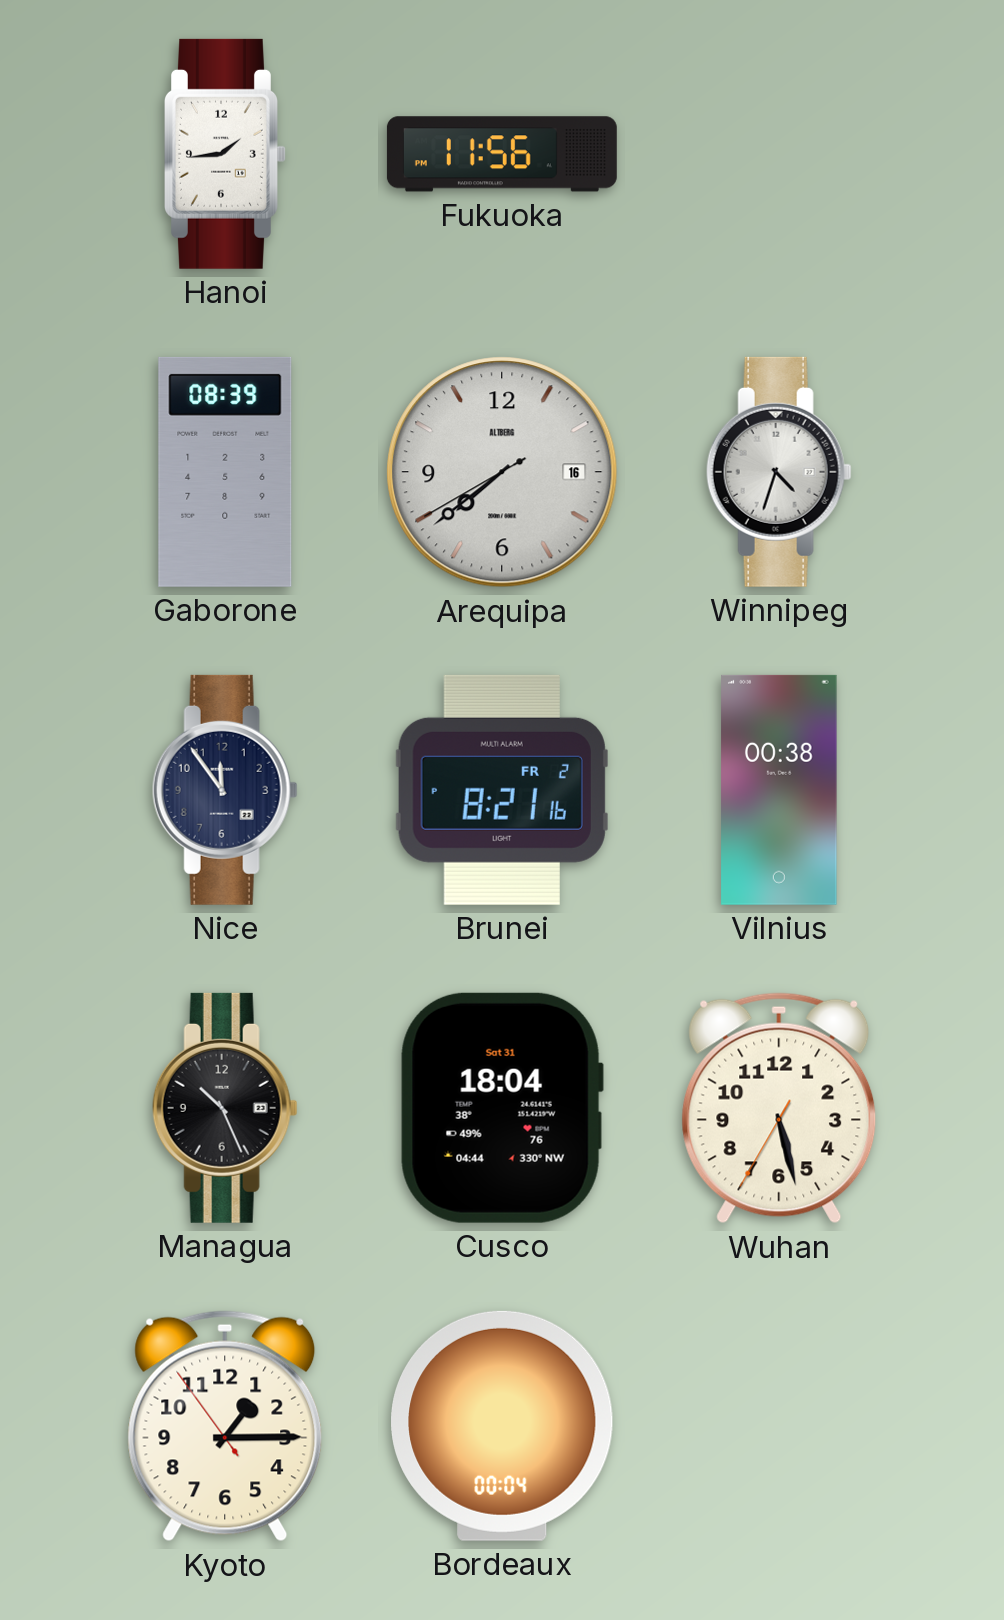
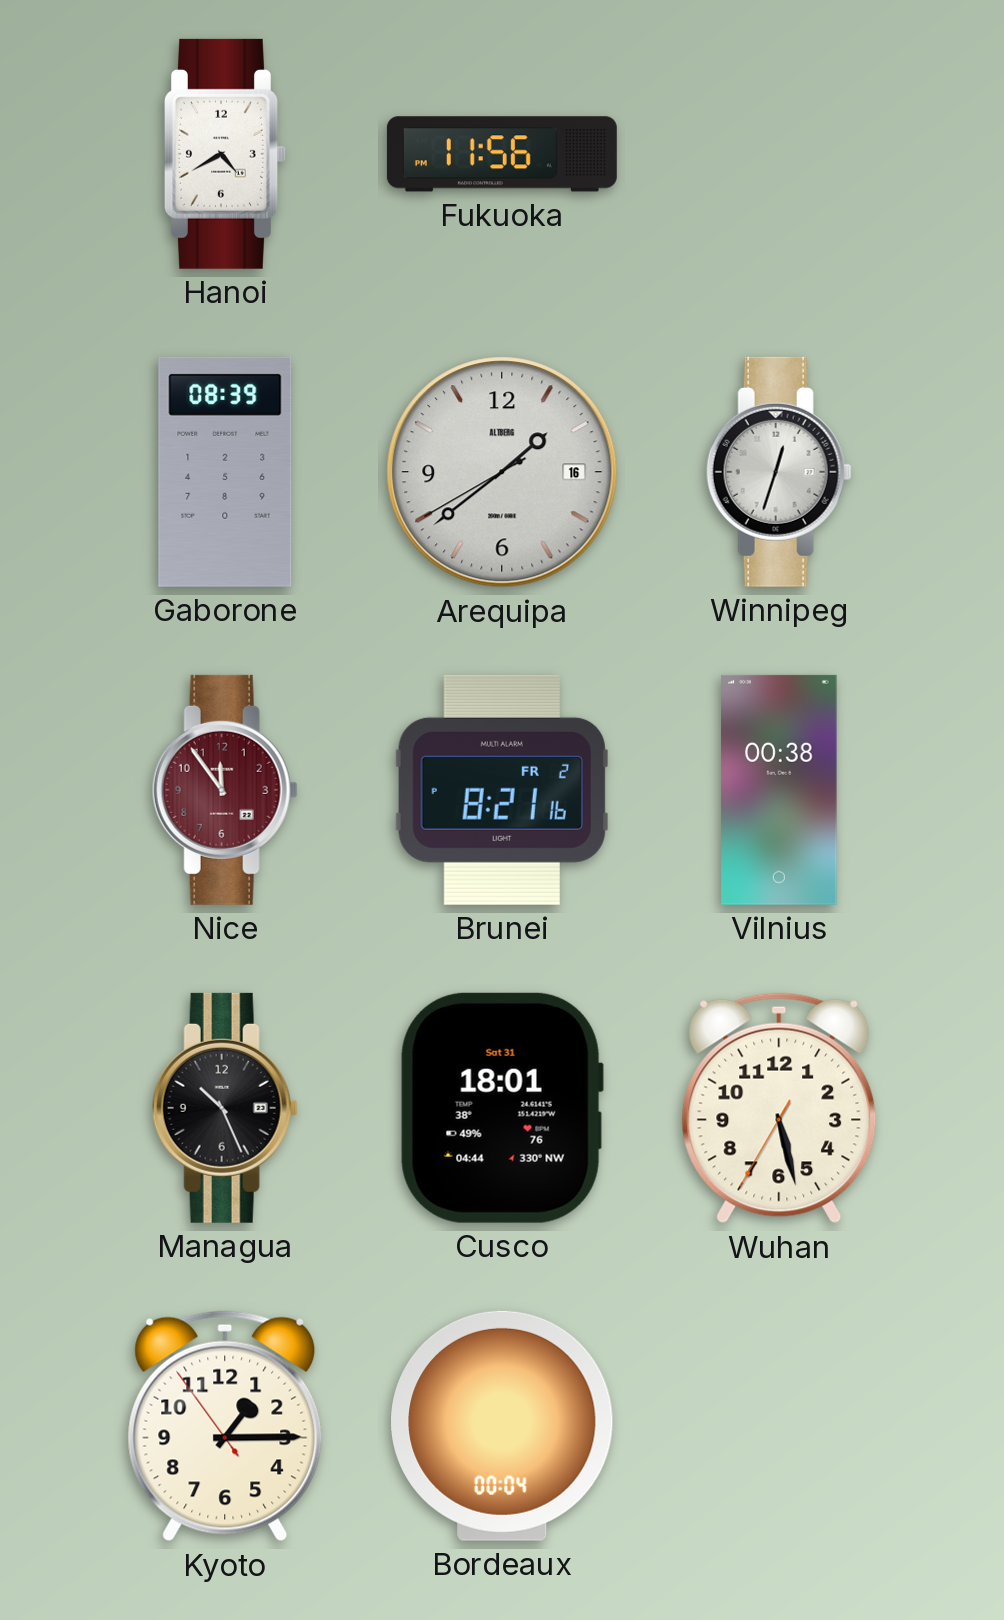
Hanoi: 1:44 -> 4:40 (226, 154)
Arequipa: 7:38 -> 1:38 (502, 472)
Winnipeg: 4:33 -> 12:33 (779, 472)
Nice dial: navy -> burgundy (225, 790)
Cusco: 18:04 -> 18:01 (502, 1108)
